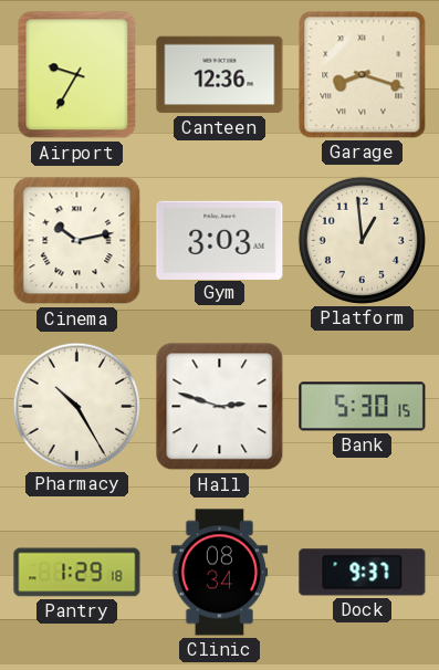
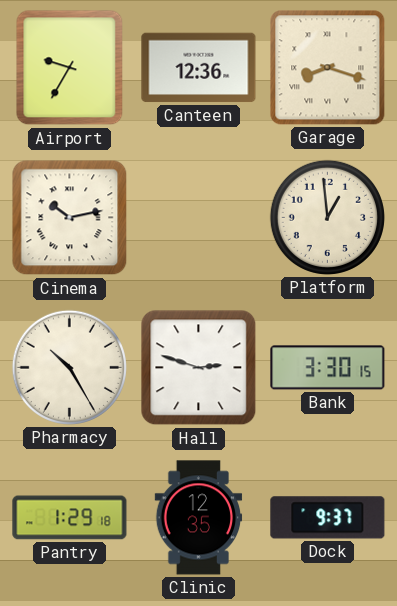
Gym: 3:03 -> none (220, 240)
Bank: 5:30 -> 3:30 (328, 368)
Clinic: 08:34 -> 12:35 (199, 518)
